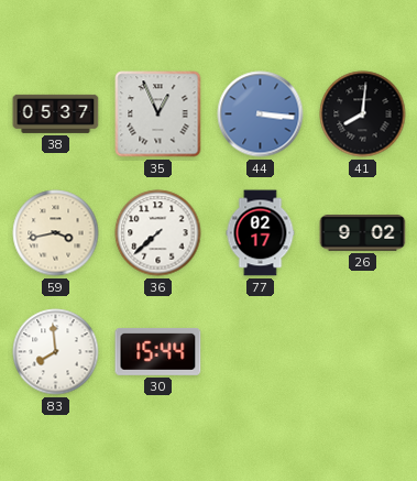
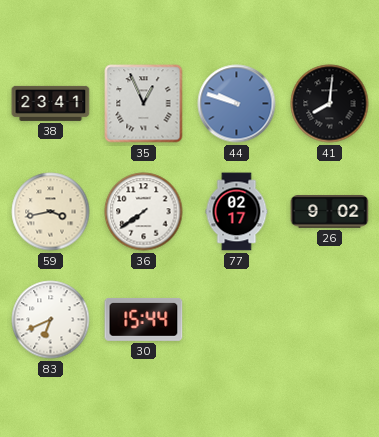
38: 05:37 -> 23:41 (51, 103)
44: 3:16 -> 9:48 (237, 104)
36: 7:38 -> 7:39 (144, 212)
83: 7:59 -> 6:41 (51, 320)
